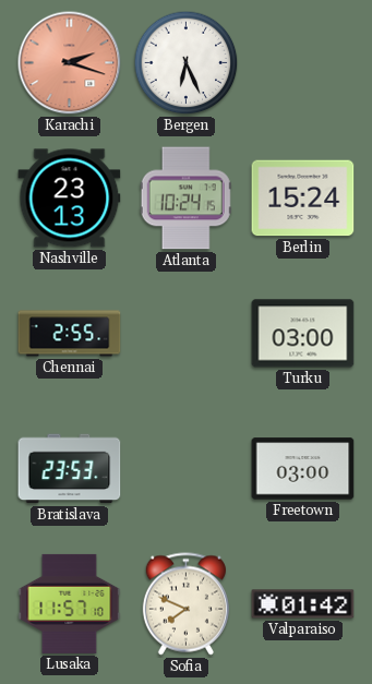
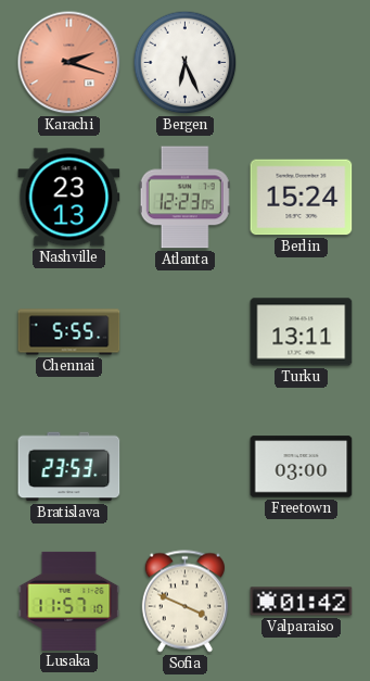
Atlanta: 10:24 -> 12:23 (184, 198)
Chennai: 2:55 -> 5:55 (69, 332)
Turku: 03:00 -> 13:11 (302, 332)
Sofia: 7:49 -> 3:49 (184, 602)
